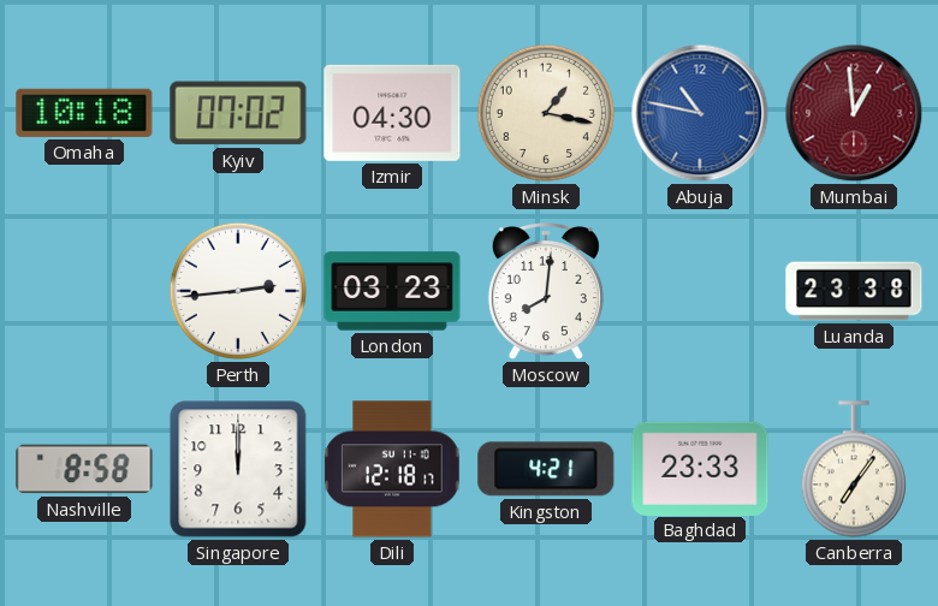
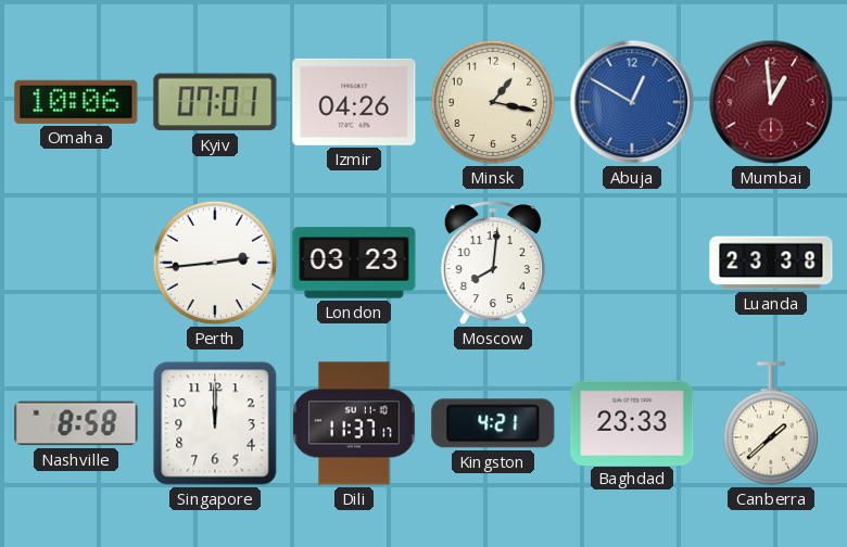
Omaha: 10:18 -> 10:06 (76, 102)
Kyiv: 07:02 -> 07:01 (215, 102)
Izmir: 04:30 -> 04:26 (354, 102)
Abuja: 10:47 -> 12:50 (632, 102)
Dili: 12:18 -> 11:37 (354, 423)
Canberra: 7:06 -> 1:38 (771, 423)
